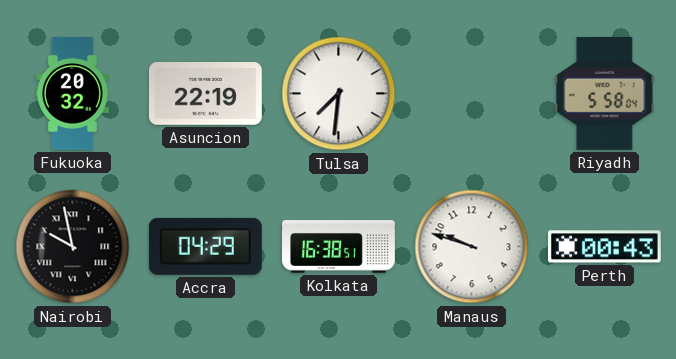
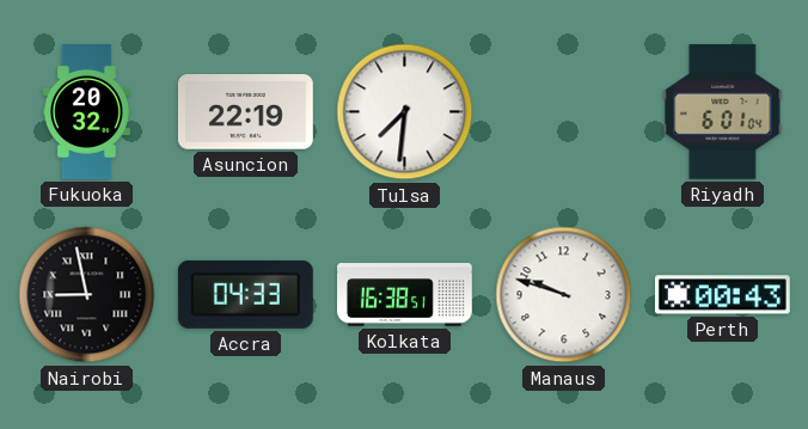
Riyadh: 5:58 -> 6:01 (723, 111)
Nairobi: 9:58 -> 8:58 (87, 295)
Accra: 04:29 -> 04:33 (245, 294)
